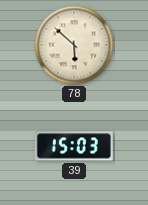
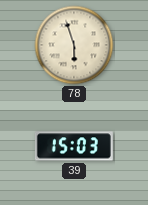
78: 5:52 -> 5:57 (74, 45)
